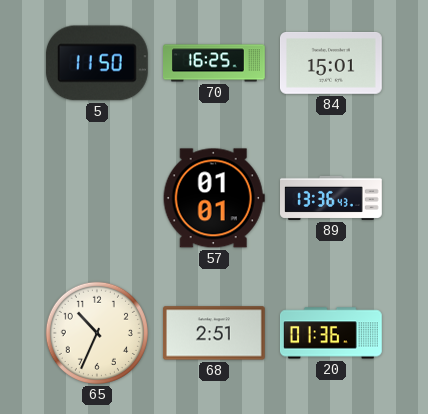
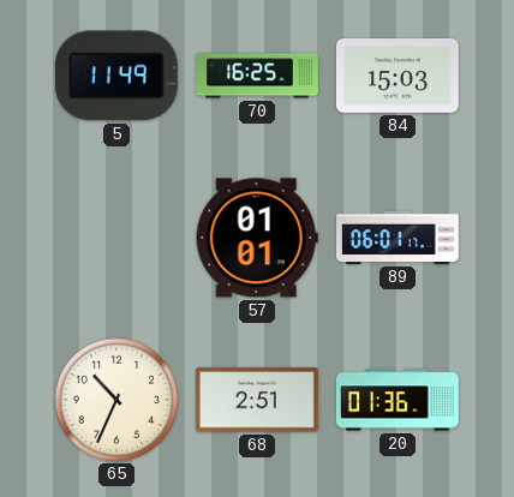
5: 11:50 -> 11:49 (116, 76)
84: 15:01 -> 15:03 (399, 77)
89: 13:36 -> 06:01 (399, 238)
